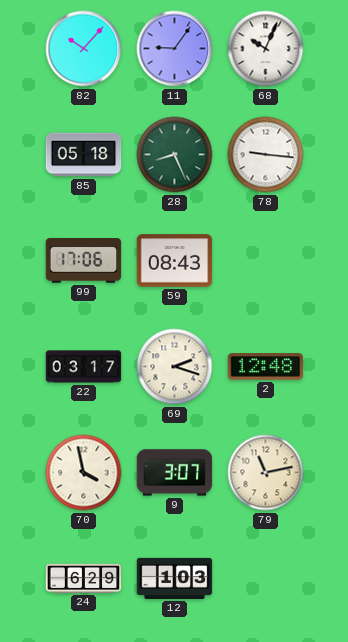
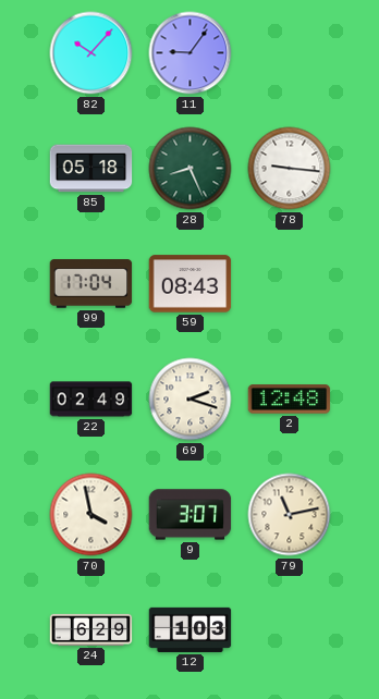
68: 10:04 -> none (266, 49)
99: 17:06 -> 17:04 (91, 284)
22: 03:17 -> 02:49 (91, 400)
